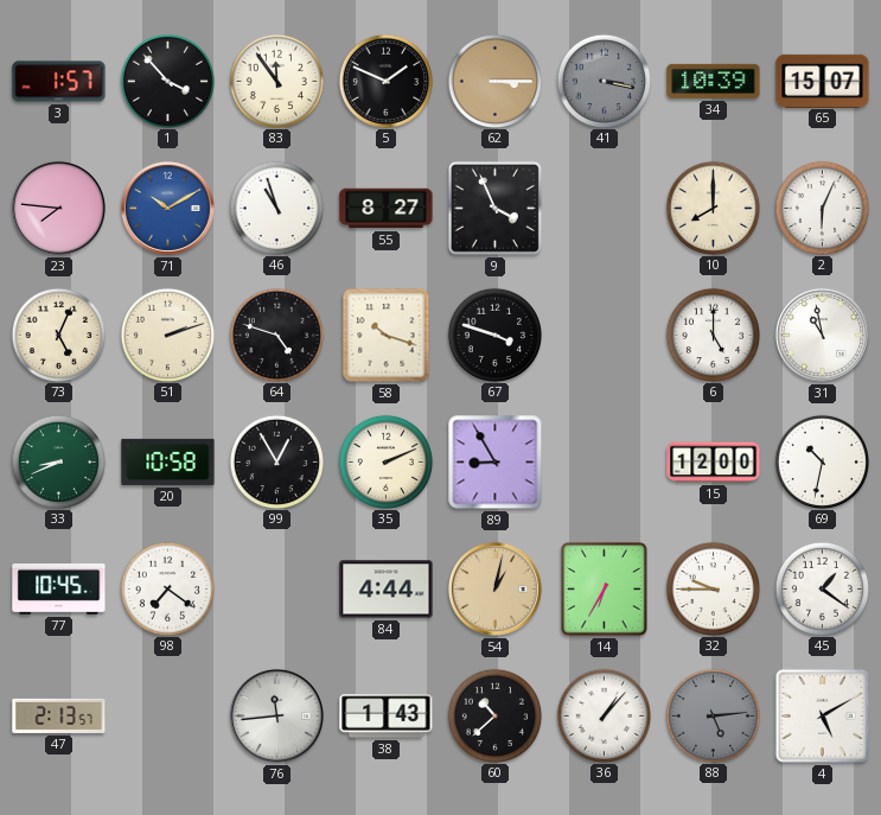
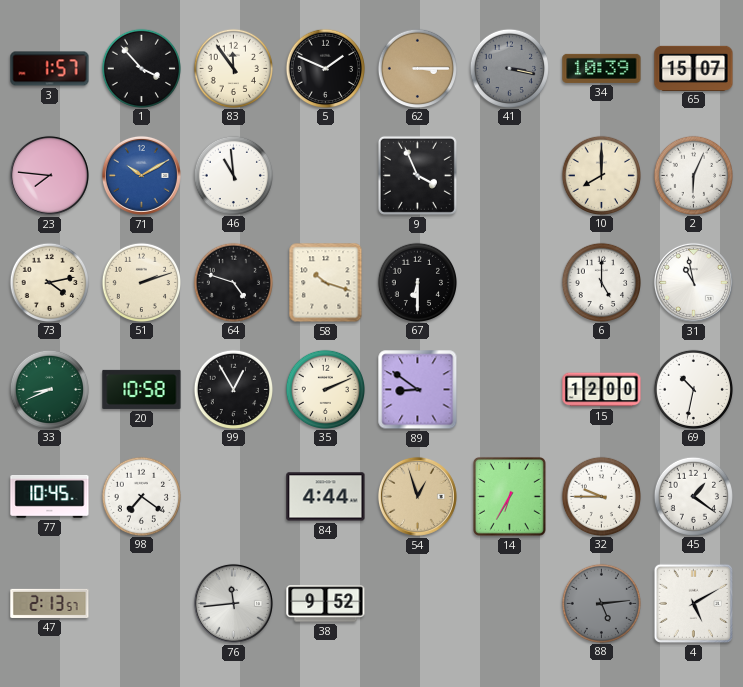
46: 10:57 -> 10:59 (233, 175)
55: 8:27 -> none (387, 209)
73: 5:04 -> 4:13 (49, 282)
67: 3:48 -> 6:30 (417, 282)
89: 8:55 -> 8:51 (418, 390)
54: 1:02 -> 12:57 (417, 496)
38: 1:43 -> 9:52 (326, 604)
60: 10:38 -> none (494, 715)
36: 1:07 -> none (604, 715)
